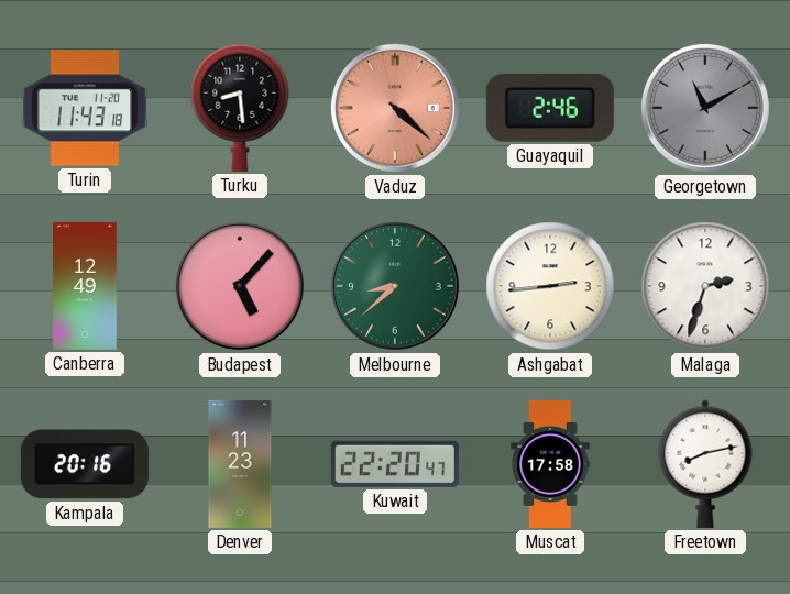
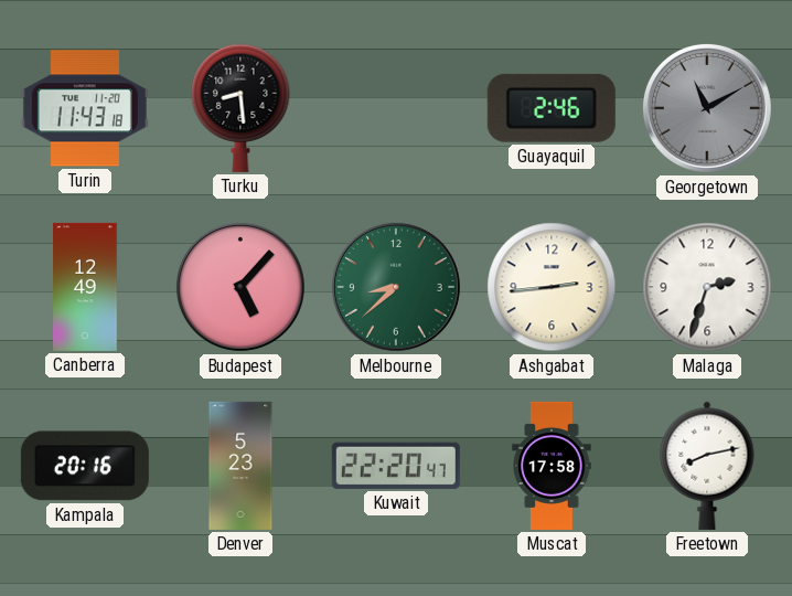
Vaduz: 4:22 -> none (395, 108)
Denver: 11:23 -> 5:23 (240, 466)
